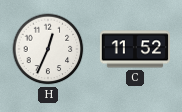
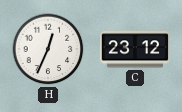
C: 11:52 -> 23:12 (134, 49)
